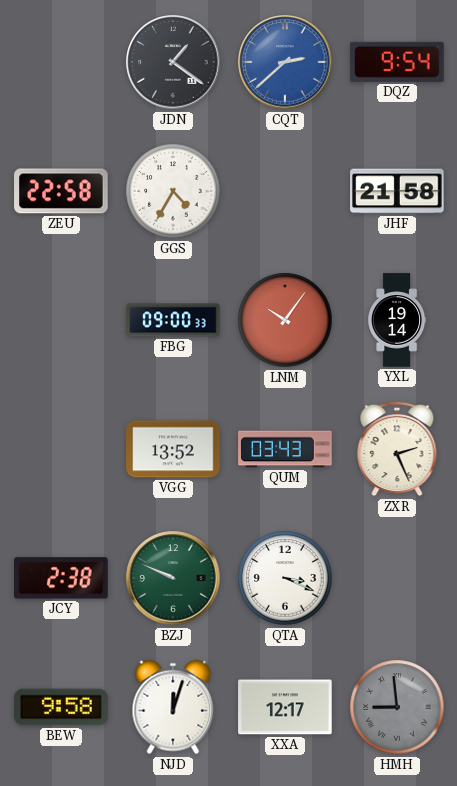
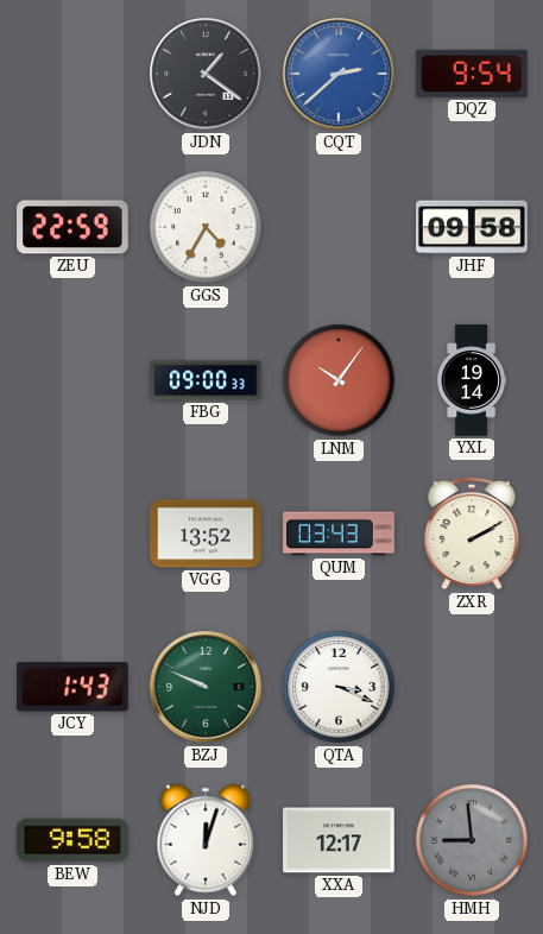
ZEU: 22:58 -> 22:59 (72, 227)
JHF: 21:58 -> 09:58 (472, 227)
ZXR: 2:26 -> 2:10 (472, 534)
JCY: 2:38 -> 1:43 (72, 687)
